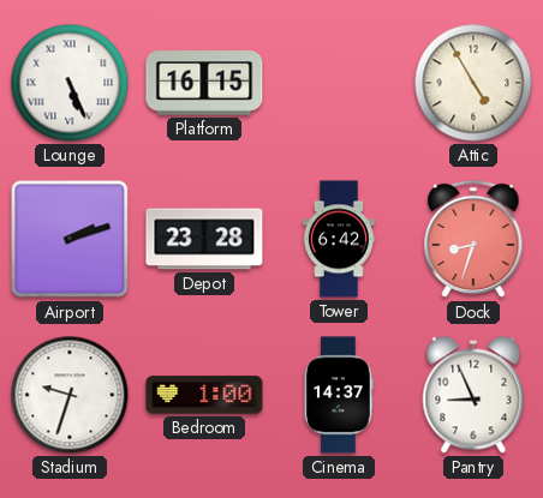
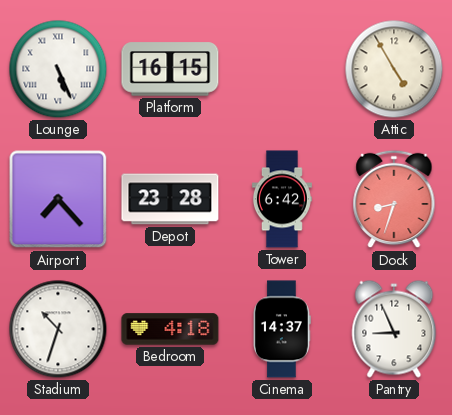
Airport: 2:12 -> 7:23 (58, 199)
Stadium: 9:33 -> 10:33 (58, 329)
Bedroom: 1:00 -> 4:18 (170, 329)
